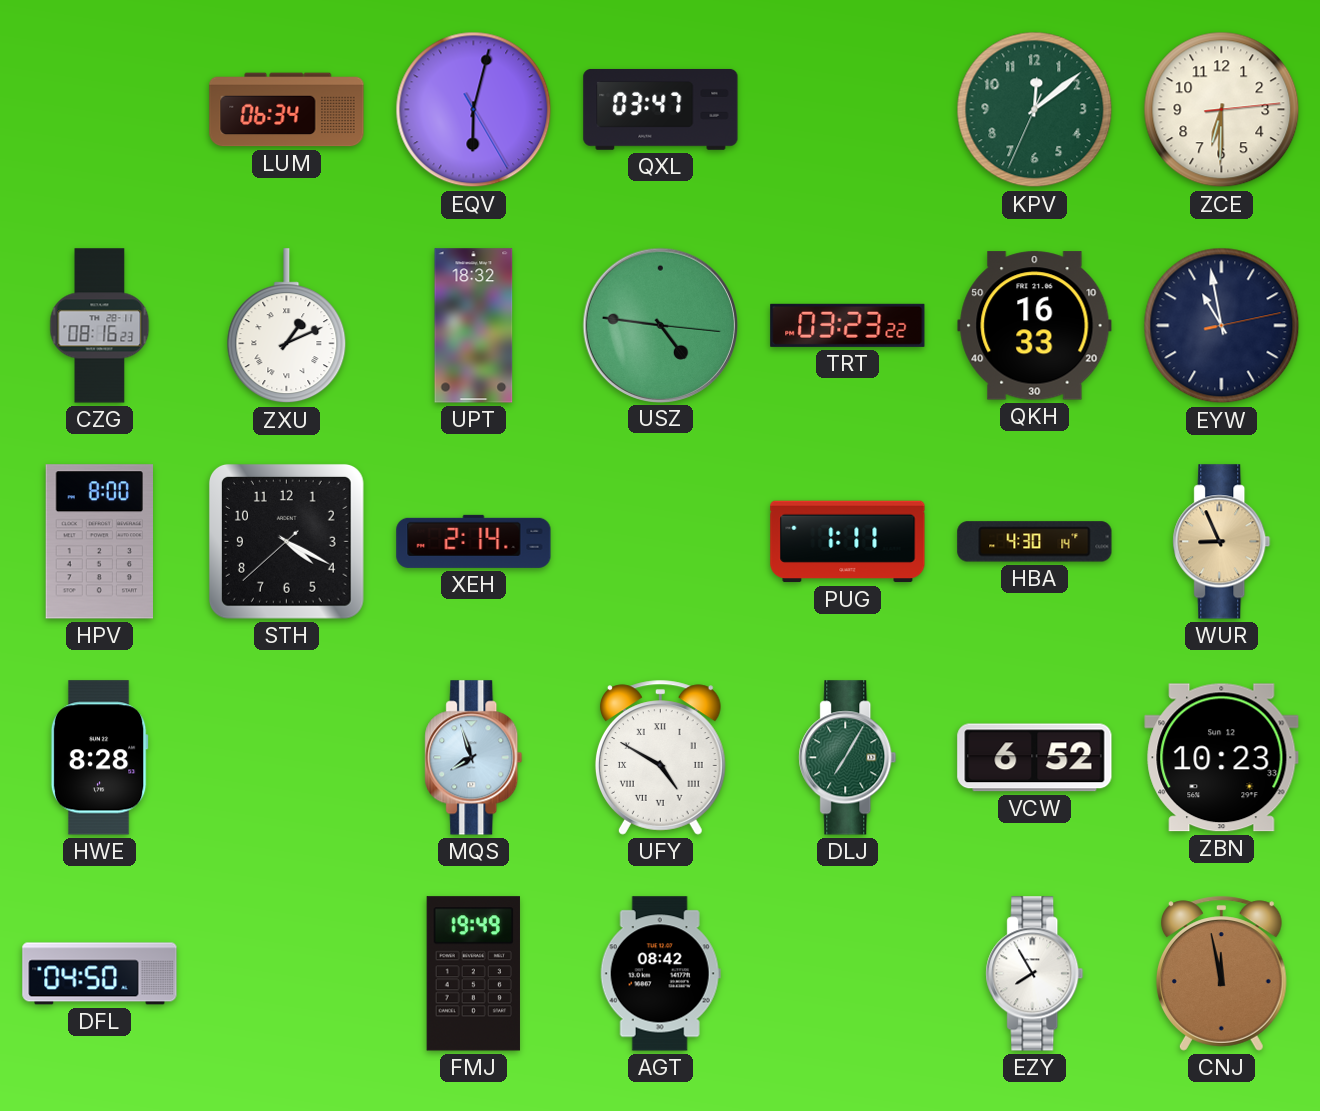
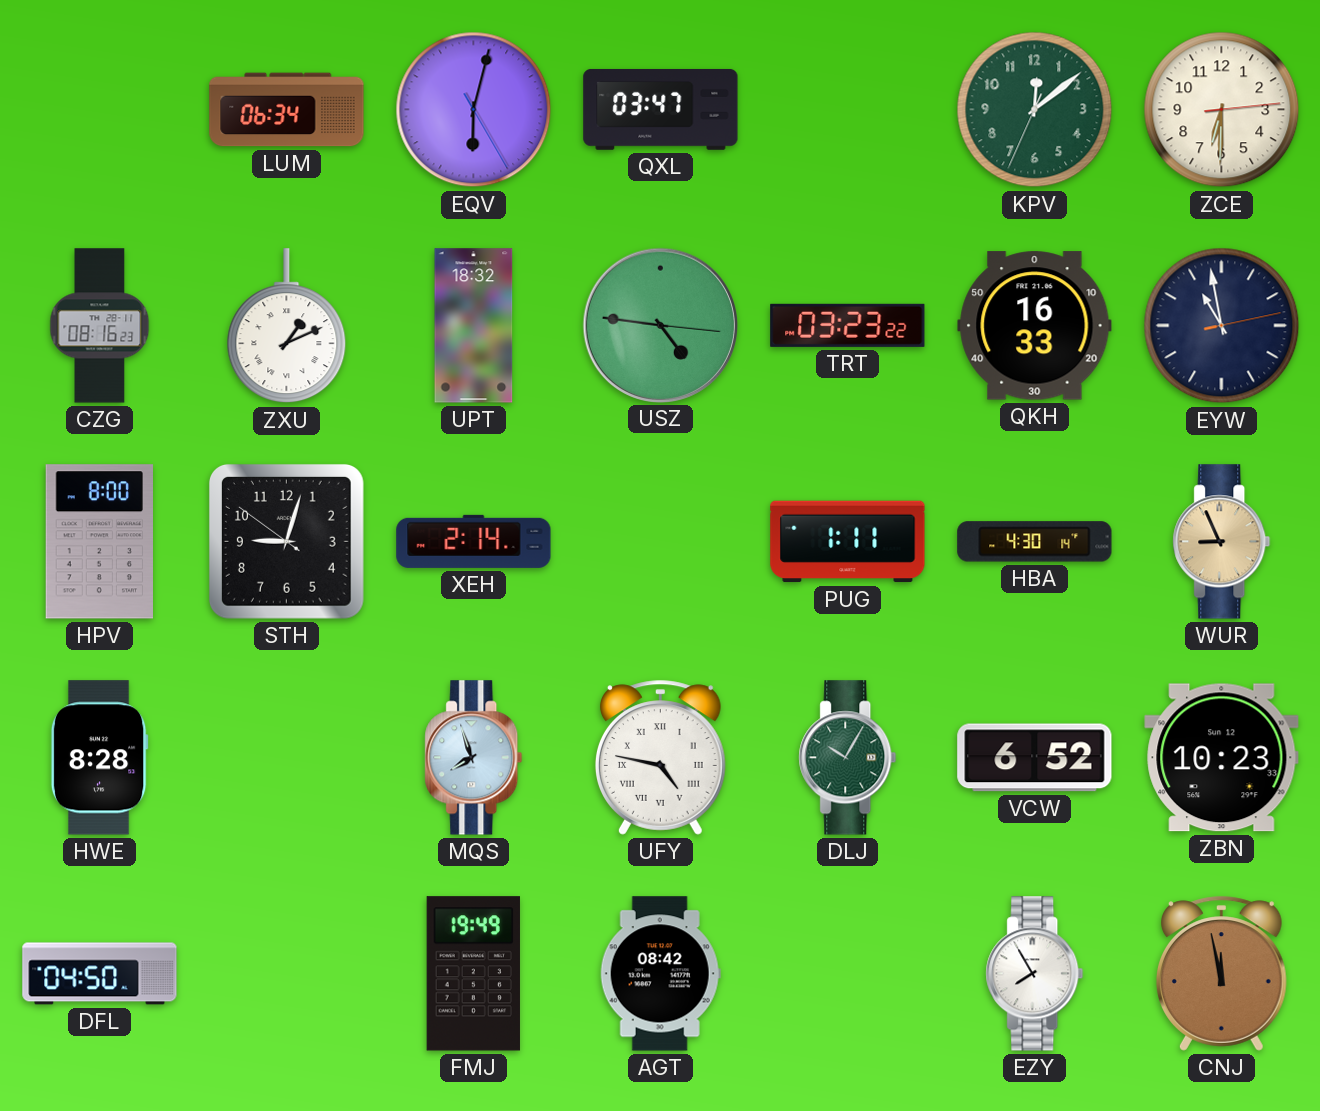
STH: 4:19 -> 9:02 (286, 541)
UFY: 4:50 -> 4:47 (660, 758)
DLJ: 7:05 -> 10:05 (848, 758)
